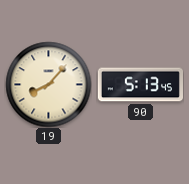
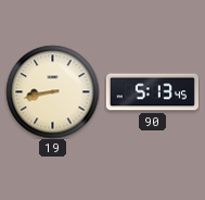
19: 8:07 -> 8:43 (52, 91)
